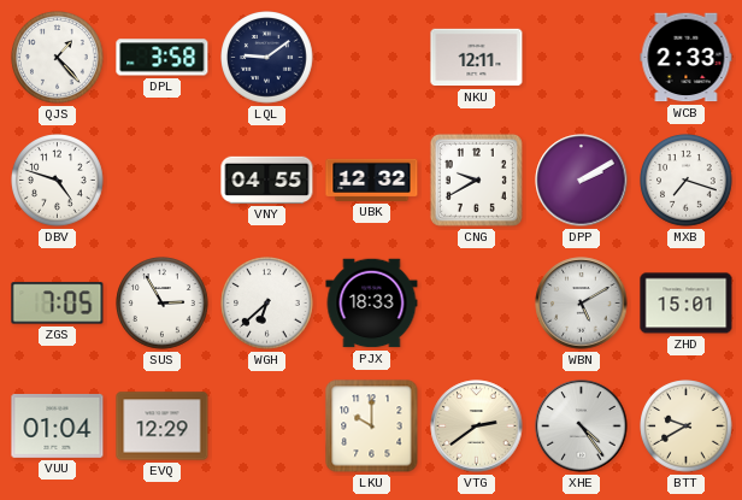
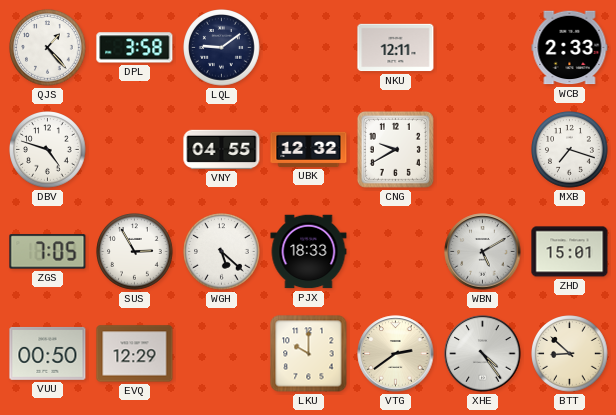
DPP: 2:10 -> none (582, 181)
WGH: 6:38 -> 5:22 (222, 252)
VUU: 01:04 -> 00:50 (48, 353)
BTT: 9:40 -> 8:52 (570, 354)
